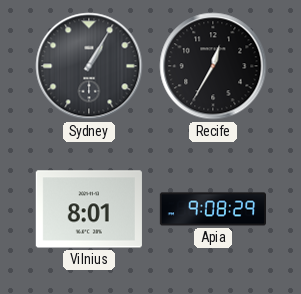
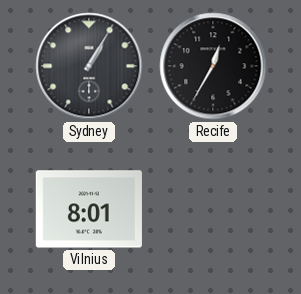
Apia: 9:08 -> none (212, 209)
